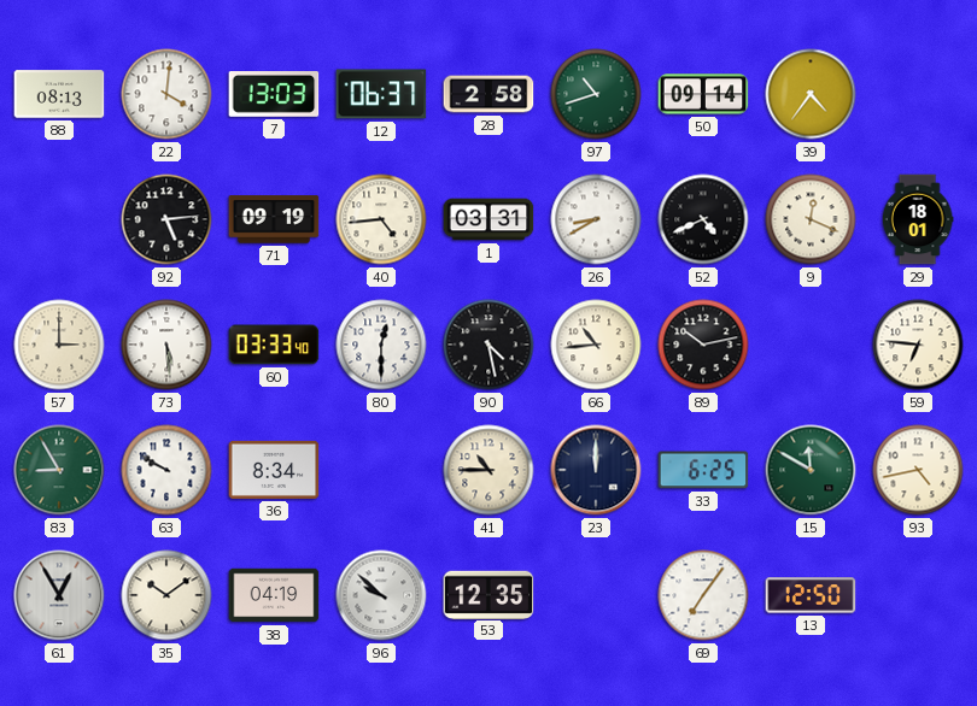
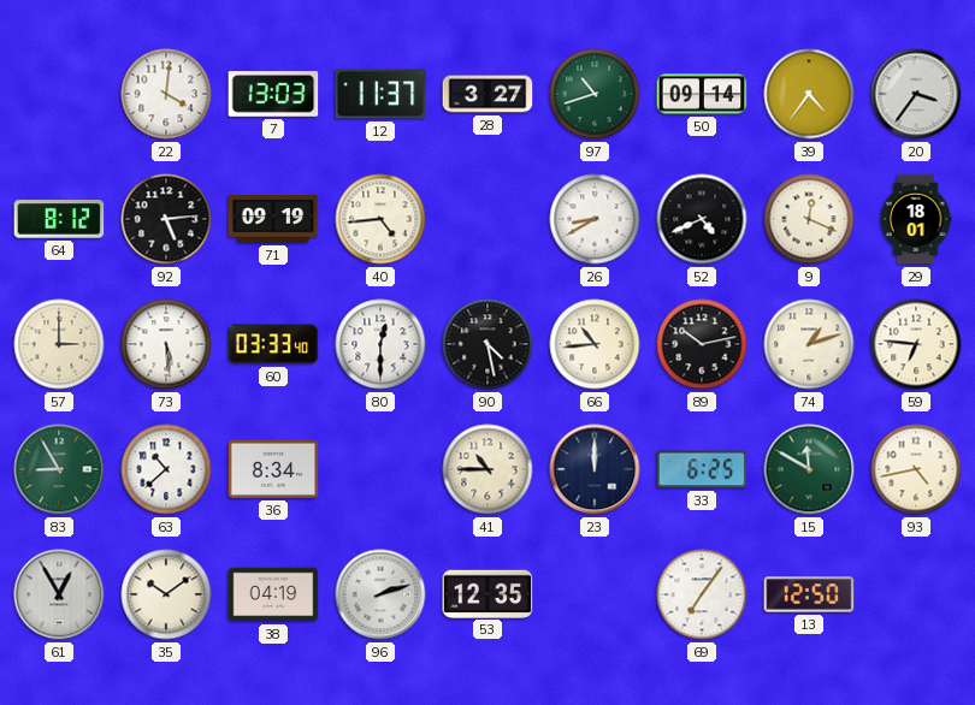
88: 08:13 -> none (59, 94)
12: 06:37 -> 11:37 (380, 94)
28: 2:58 -> 3:27 (487, 94)
20: none -> 3:36 (916, 94)
64: none -> 8:12 (59, 219)
1: 03:31 -> none (488, 219)
74: none -> 1:12 (809, 344)
63: 9:50 -> 10:38 (166, 469)
96: 9:52 -> 2:12 (380, 594)
